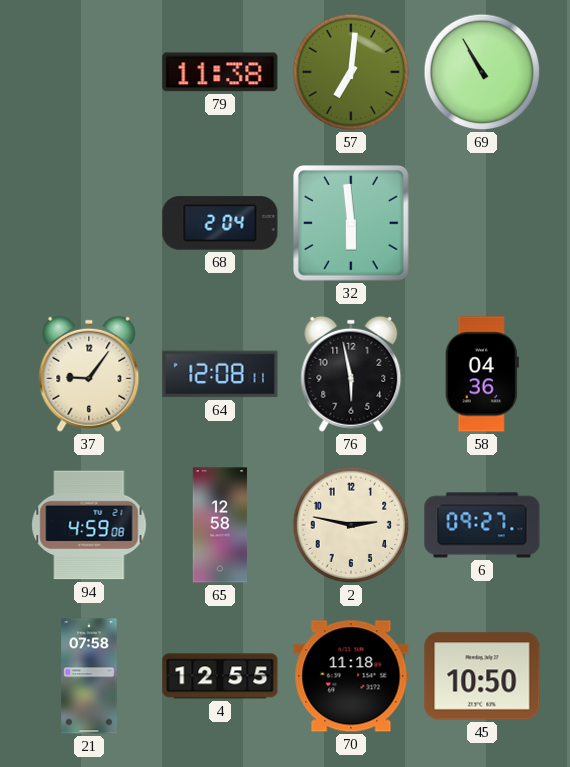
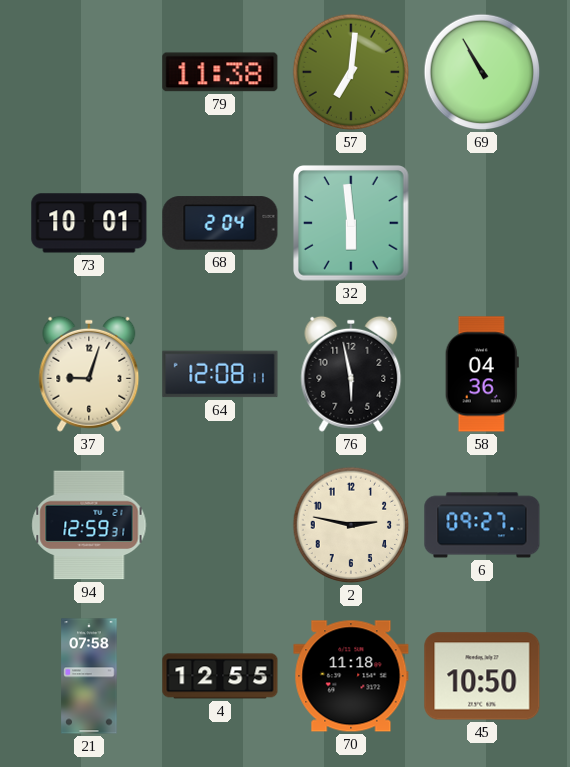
73: none -> 10:01 (89, 223)
37: 9:06 -> 9:03 (89, 374)
94: 4:59 -> 12:59 (89, 525)
65: 12:58 -> none (220, 525)
